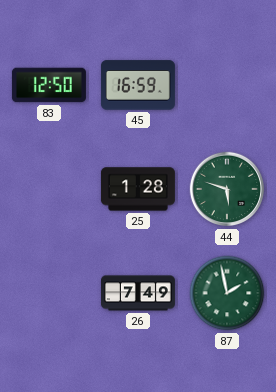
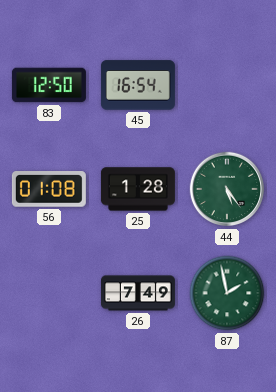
45: 16:59 -> 16:54 (138, 85)
56: none -> 01:08 (49, 190)
44: 5:48 -> 5:24 (227, 189)
